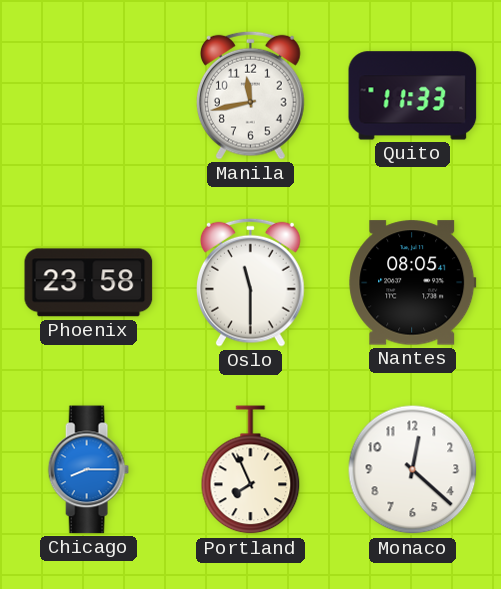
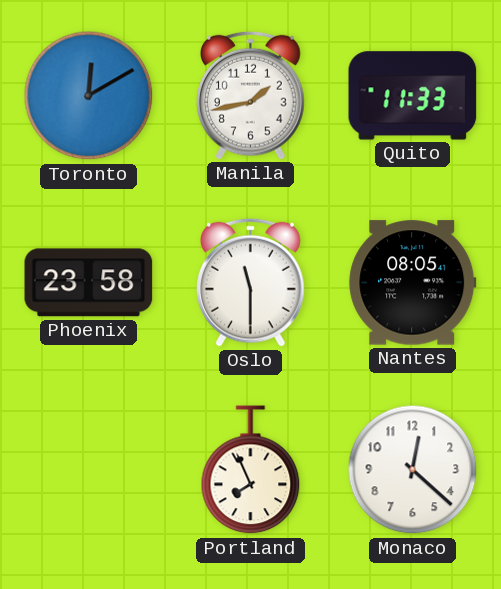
Toronto: none -> 12:10 (89, 96)
Manila: 11:43 -> 1:43 (251, 95)
Chicago: 8:15 -> none (88, 470)
